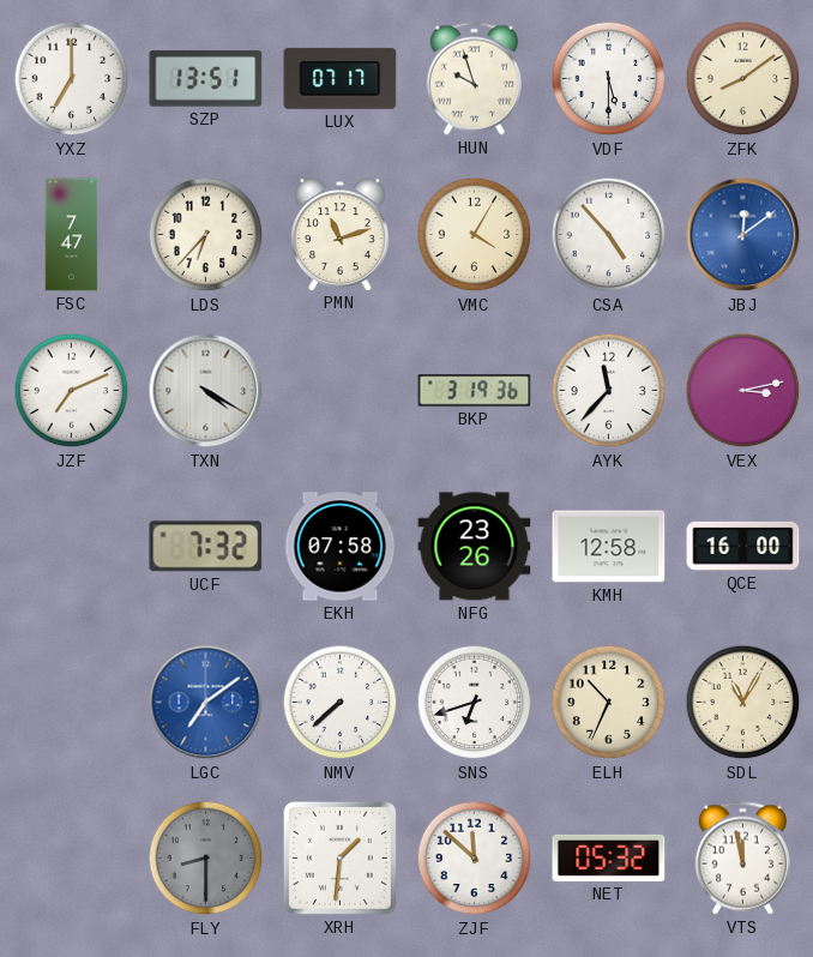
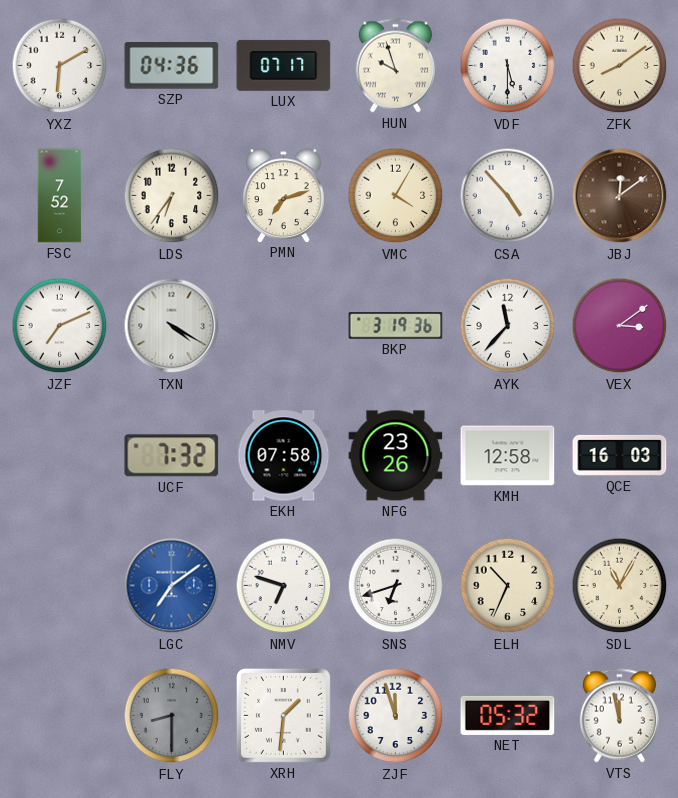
YXZ: 7:00 -> 6:10 (60, 66)
SZP: 13:51 -> 04:36 (172, 66)
FSC: 7:47 -> 7:52 (60, 196)
LDS: 6:37 -> 6:36 (172, 196)
PMN: 11:12 -> 7:12 (284, 195)
JBJ dial: blue -> brown (620, 196)
VEX: 3:13 -> 3:09 (620, 326)
QCE: 16:00 -> 16:03 (620, 455)
NMV: 7:38 -> 6:48 (284, 586)
ZJF: 11:52 -> 11:57 (396, 716)
